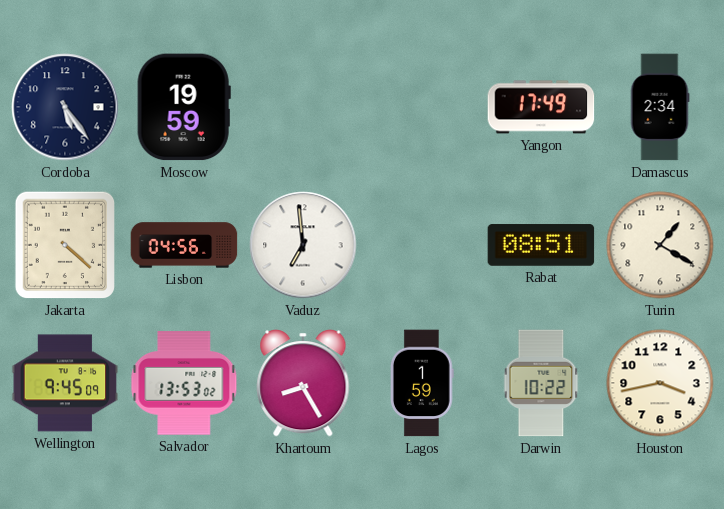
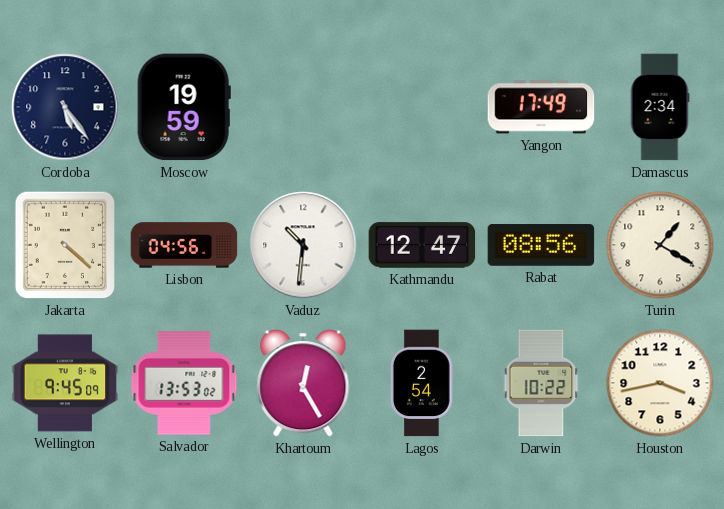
Vaduz: 6:59 -> 10:31 (303, 245)
Kathmandu: none -> 12:47 (422, 245)
Rabat: 08:51 -> 08:56 (541, 245)
Khartoum: 8:25 -> 12:25 (303, 384)
Lagos: 1:59 -> 2:54 (422, 383)
